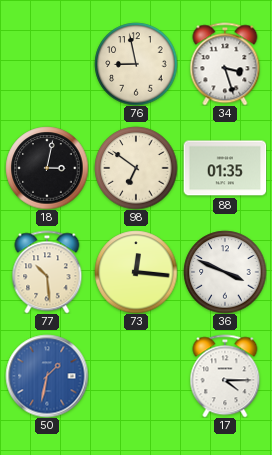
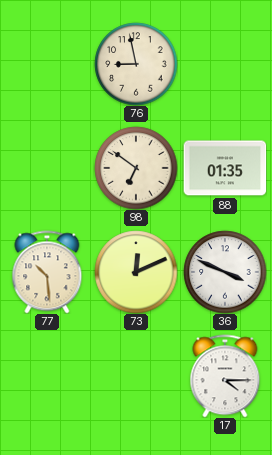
34: 3:27 -> none (225, 64)
18: 3:02 -> none (47, 168)
73: 12:16 -> 12:11 (136, 272)
50: 1:32 -> none (47, 376)
